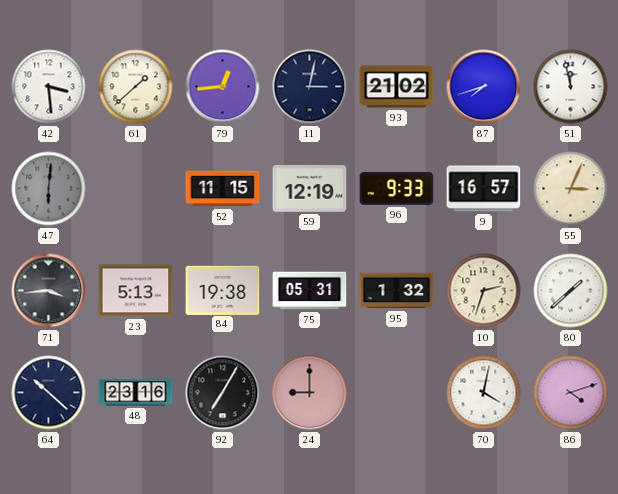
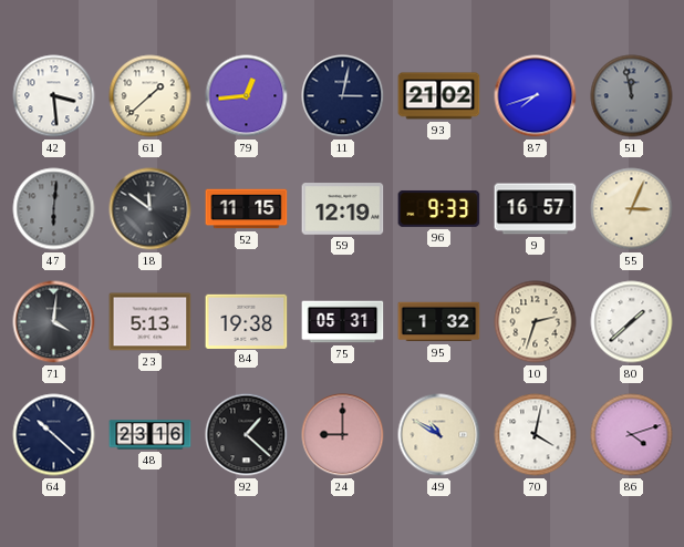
51 dial: white -> grey (632, 96)
18: none -> 11:51 (151, 209)
71: 3:44 -> 4:01 (54, 322)
92: 7:05 -> 1:22 (247, 435)
49: none -> 10:50 (439, 435)
